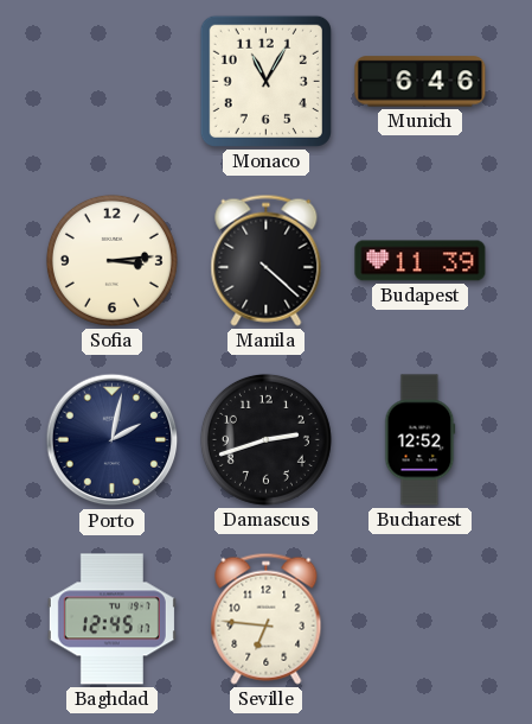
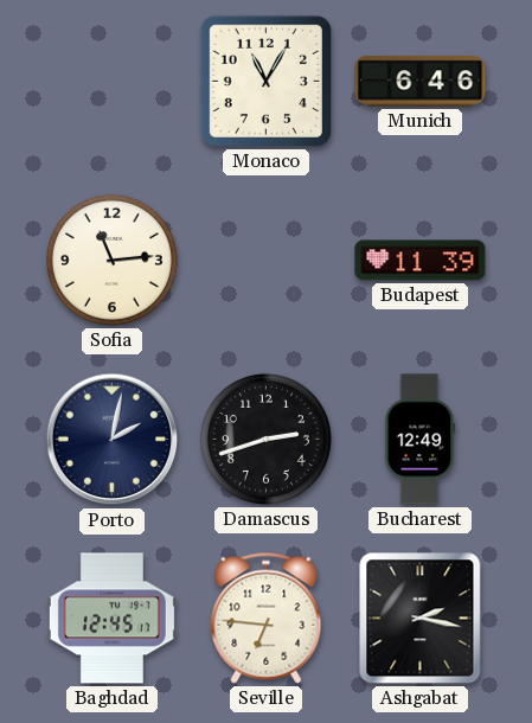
Sofia: 3:14 -> 11:14 (111, 260)
Manila: 4:22 -> none (267, 260)
Bucharest: 12:52 -> 12:49 (421, 440)
Ashgabat: none -> 2:17 (421, 619)
